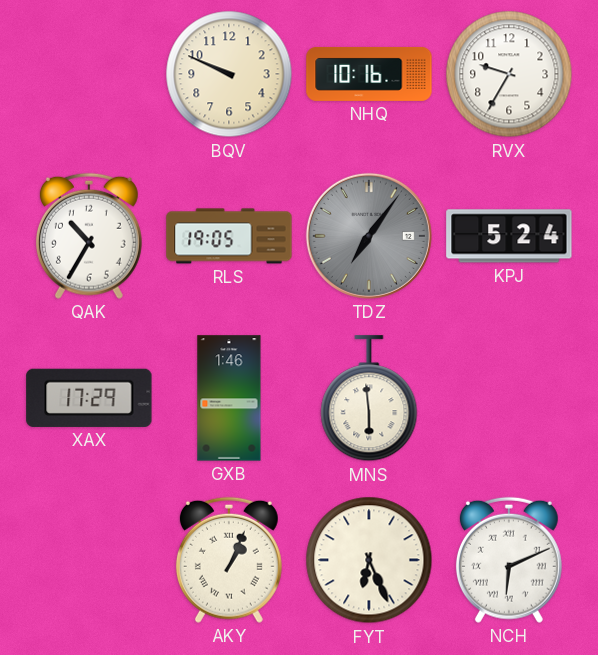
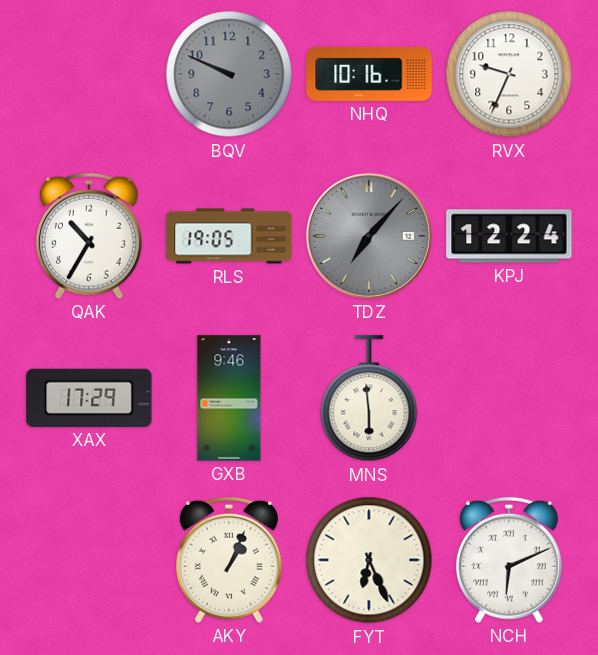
BQV dial: cream -> grey (229, 74)
RVX: 9:35 -> 9:34 (509, 74)
TDZ: 7:06 -> 7:07 (369, 236)
KPJ: 5:24 -> 12:24 (509, 236)
GXB: 1:46 -> 9:46 (229, 398)
